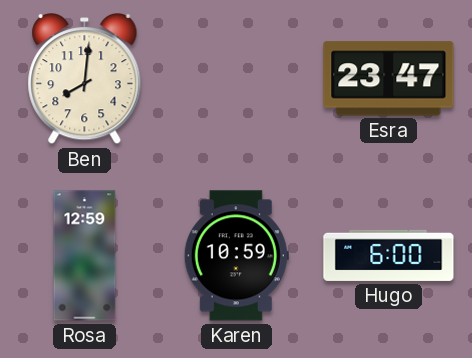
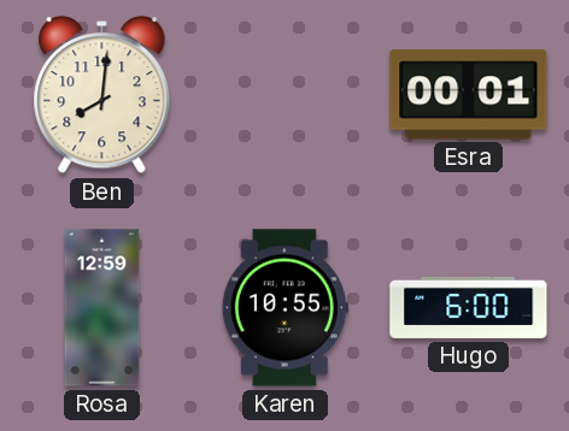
Esra: 23:47 -> 00:01 (469, 95)
Karen: 10:59 -> 10:55 (284, 308)
